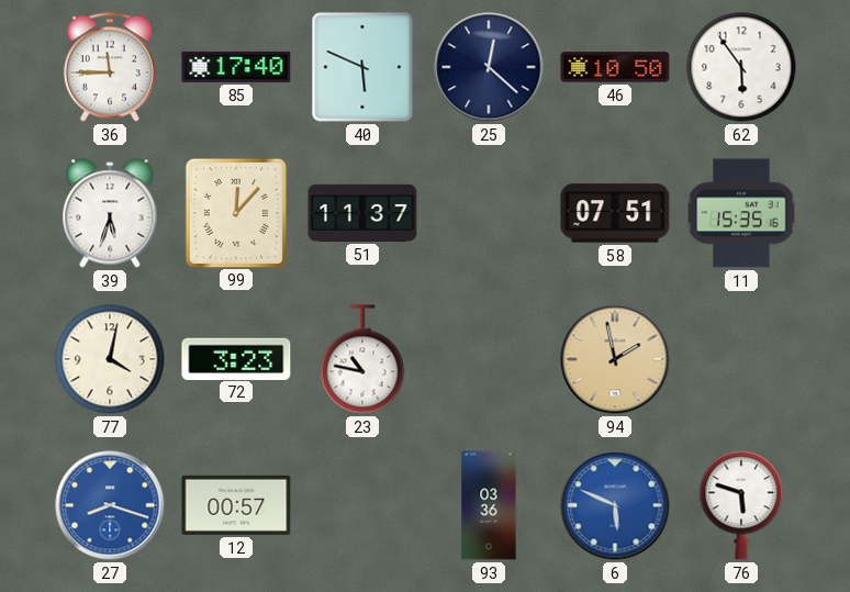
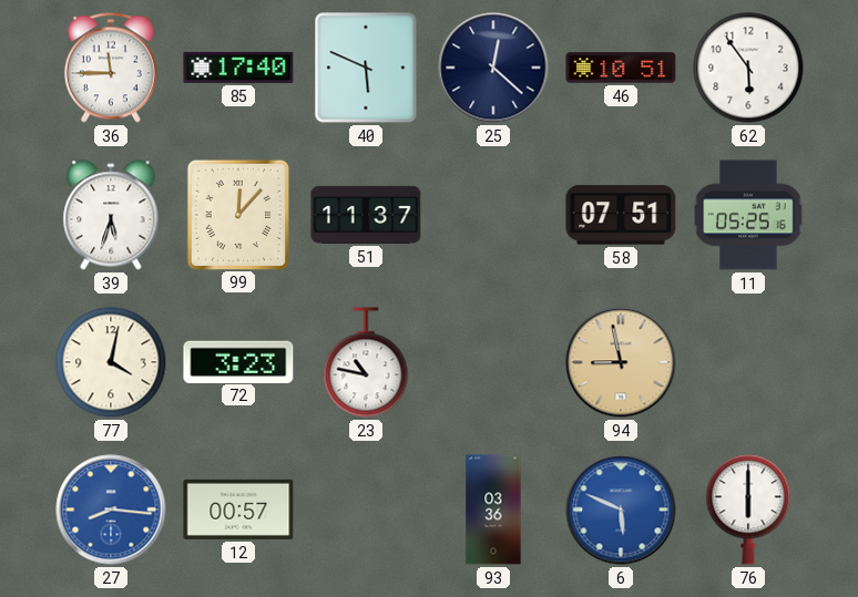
46: 10:50 -> 10:51 (621, 68)
11: 15:35 -> 05:25 (748, 215)
94: 1:58 -> 8:58 (621, 362)
27: 8:18 -> 8:16 (111, 509)
76: 5:48 -> 6:00 (748, 509)
